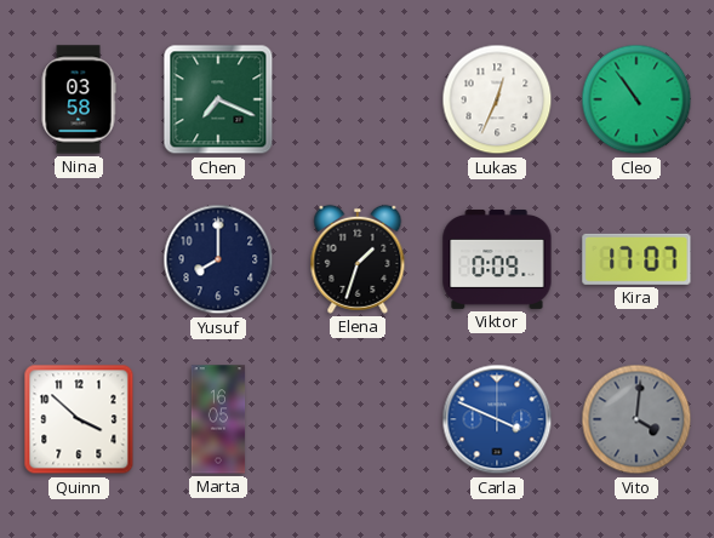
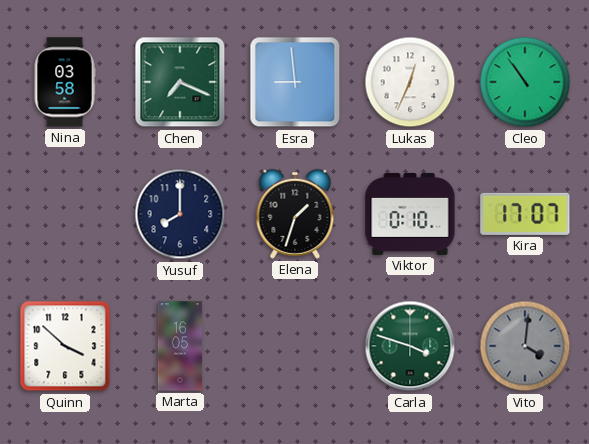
Esra: none -> 8:59 (295, 82)
Viktor: 0:09 -> 0:10 (410, 214)
Carla: 3:49 -> 3:48 (410, 346)
Carla dial: blue -> green (410, 346)
